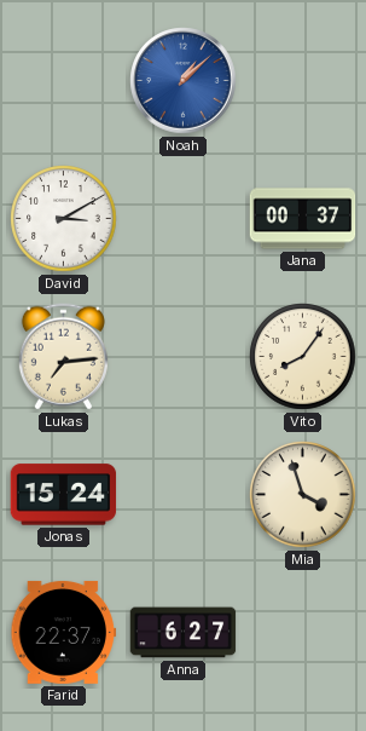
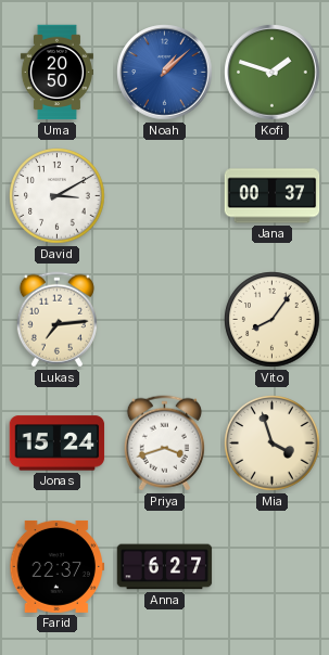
Uma: none -> 20:50 (56, 73)
Kofi: none -> 1:48 (273, 73)
Priya: none -> 3:42 (164, 444)
